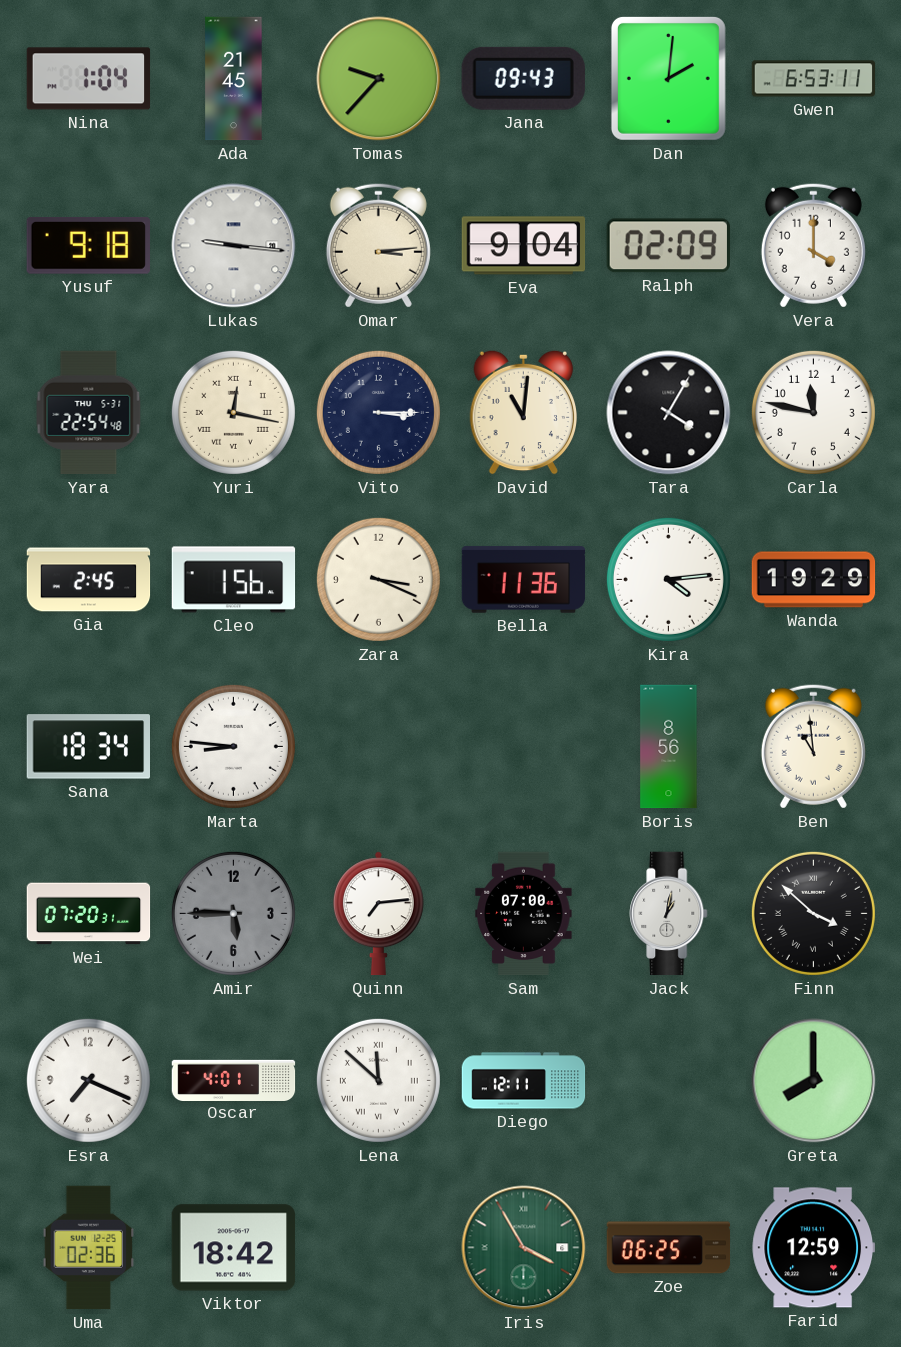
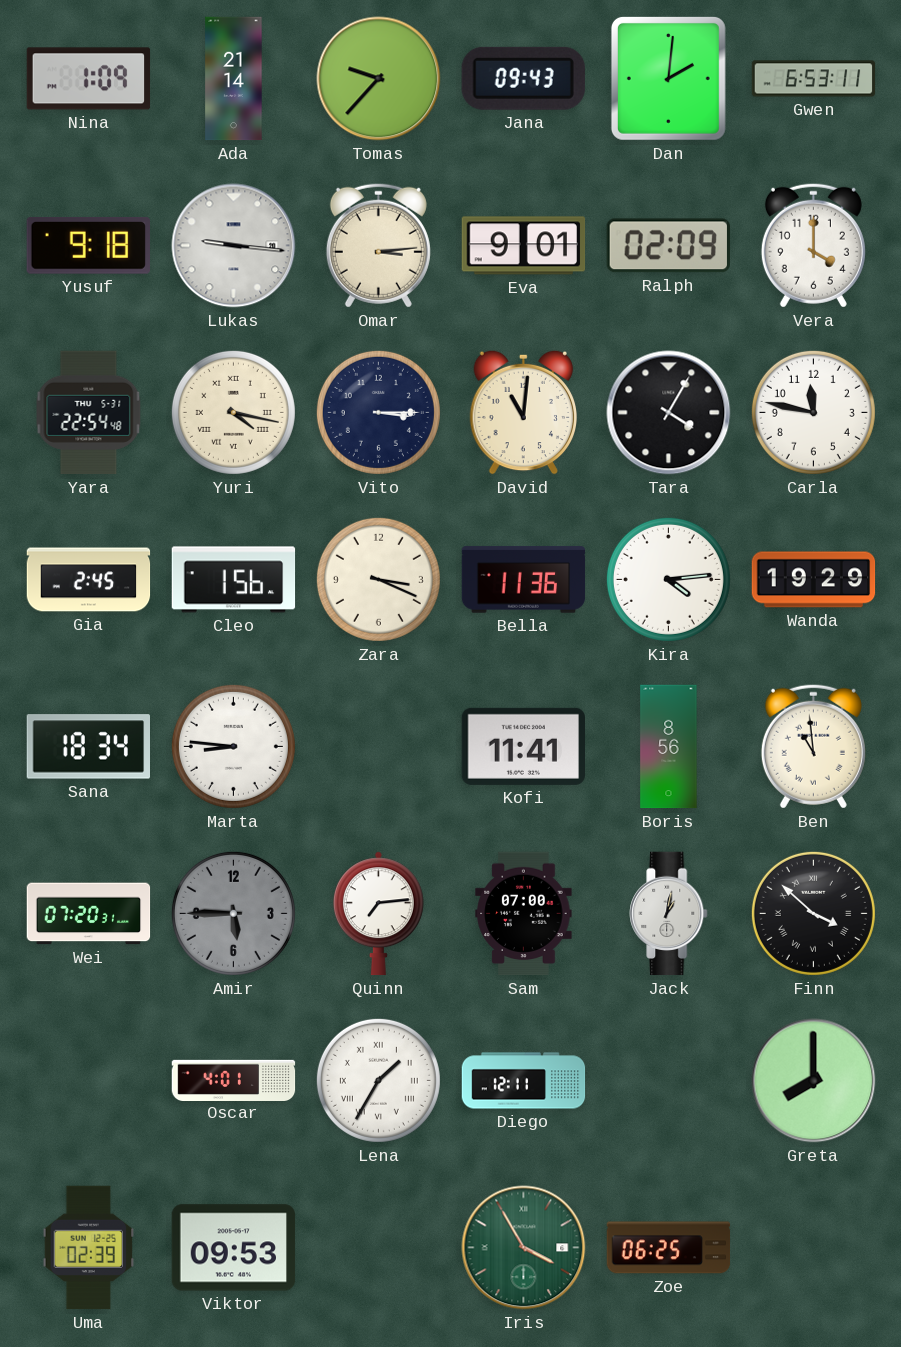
Nina: 1:04 -> 1:09 (89, 79)
Ada: 21:45 -> 21:14 (234, 79)
Eva: 9:04 -> 9:01 (524, 246)
Yuri: 12:17 -> 4:17 (233, 412)
Kofi: none -> 11:41 (523, 746)
Esra: 7:19 -> none (88, 1080)
Lena: 11:52 -> 1:35 (378, 1080)
Uma: 02:36 -> 02:39 (89, 1248)
Viktor: 18:42 -> 09:53 (234, 1248)
Farid: 12:59 -> none (813, 1248)
